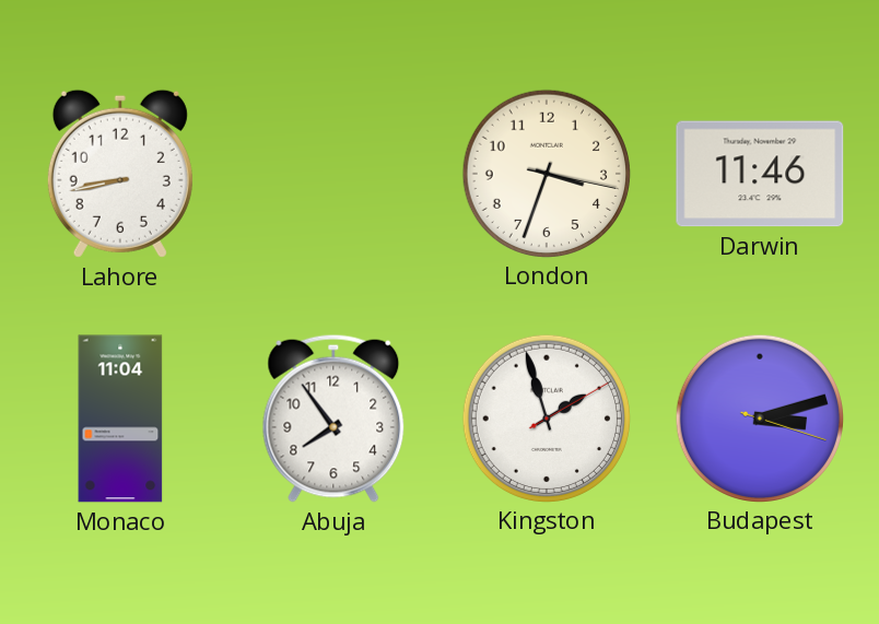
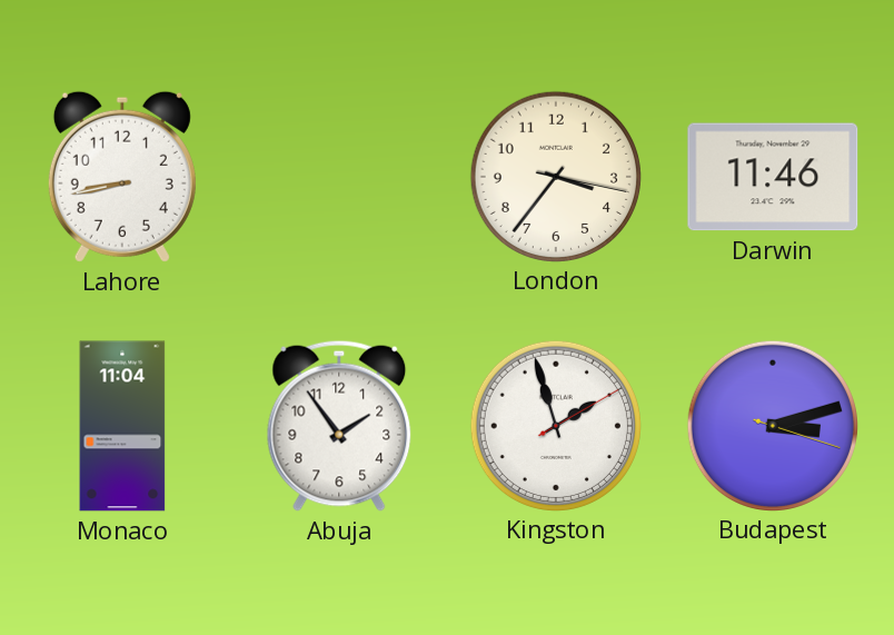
London: 3:33 -> 3:36 (555, 176)
Abuja: 7:54 -> 1:54 (339, 426)
